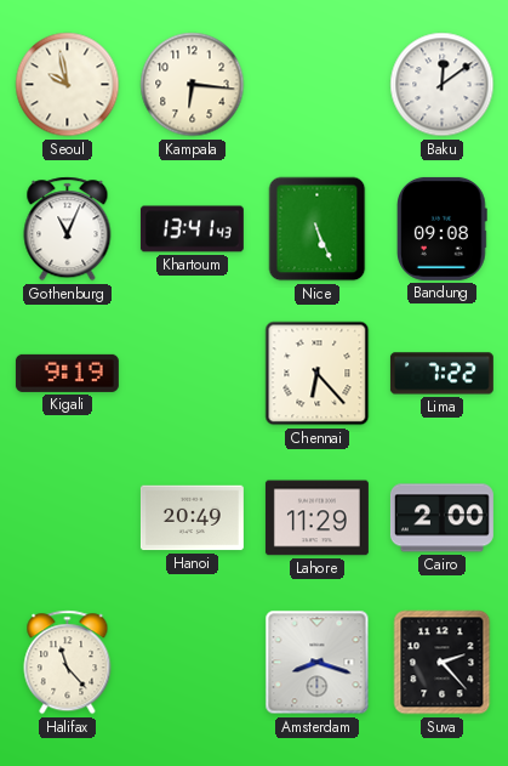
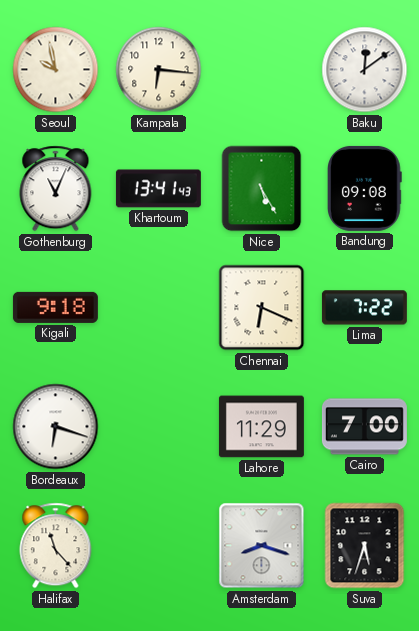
Nice: 5:26 -> 5:25 (262, 189)
Kigali: 9:19 -> 9:18 (55, 307)
Chennai: 6:23 -> 6:19 (262, 308)
Bordeaux: none -> 6:18 (56, 427)
Hanoi: 20:49 -> none (192, 518)
Cairo: 2:00 -> 7:00 (364, 427)
Suva: 2:23 -> 5:33 (365, 546)
